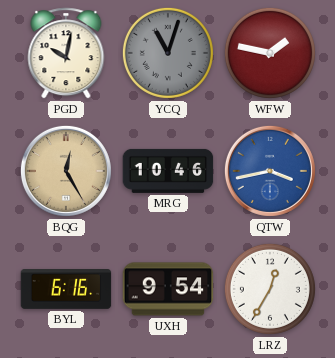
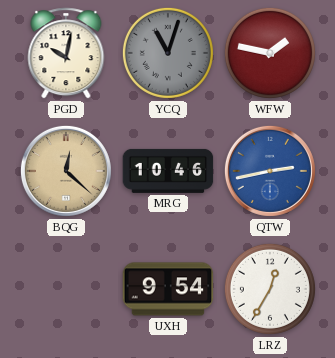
BQG: 12:25 -> 12:22 (66, 171)
QTW: 3:43 -> 2:43 (270, 171)
BYL: 6:16 -> none (66, 290)
